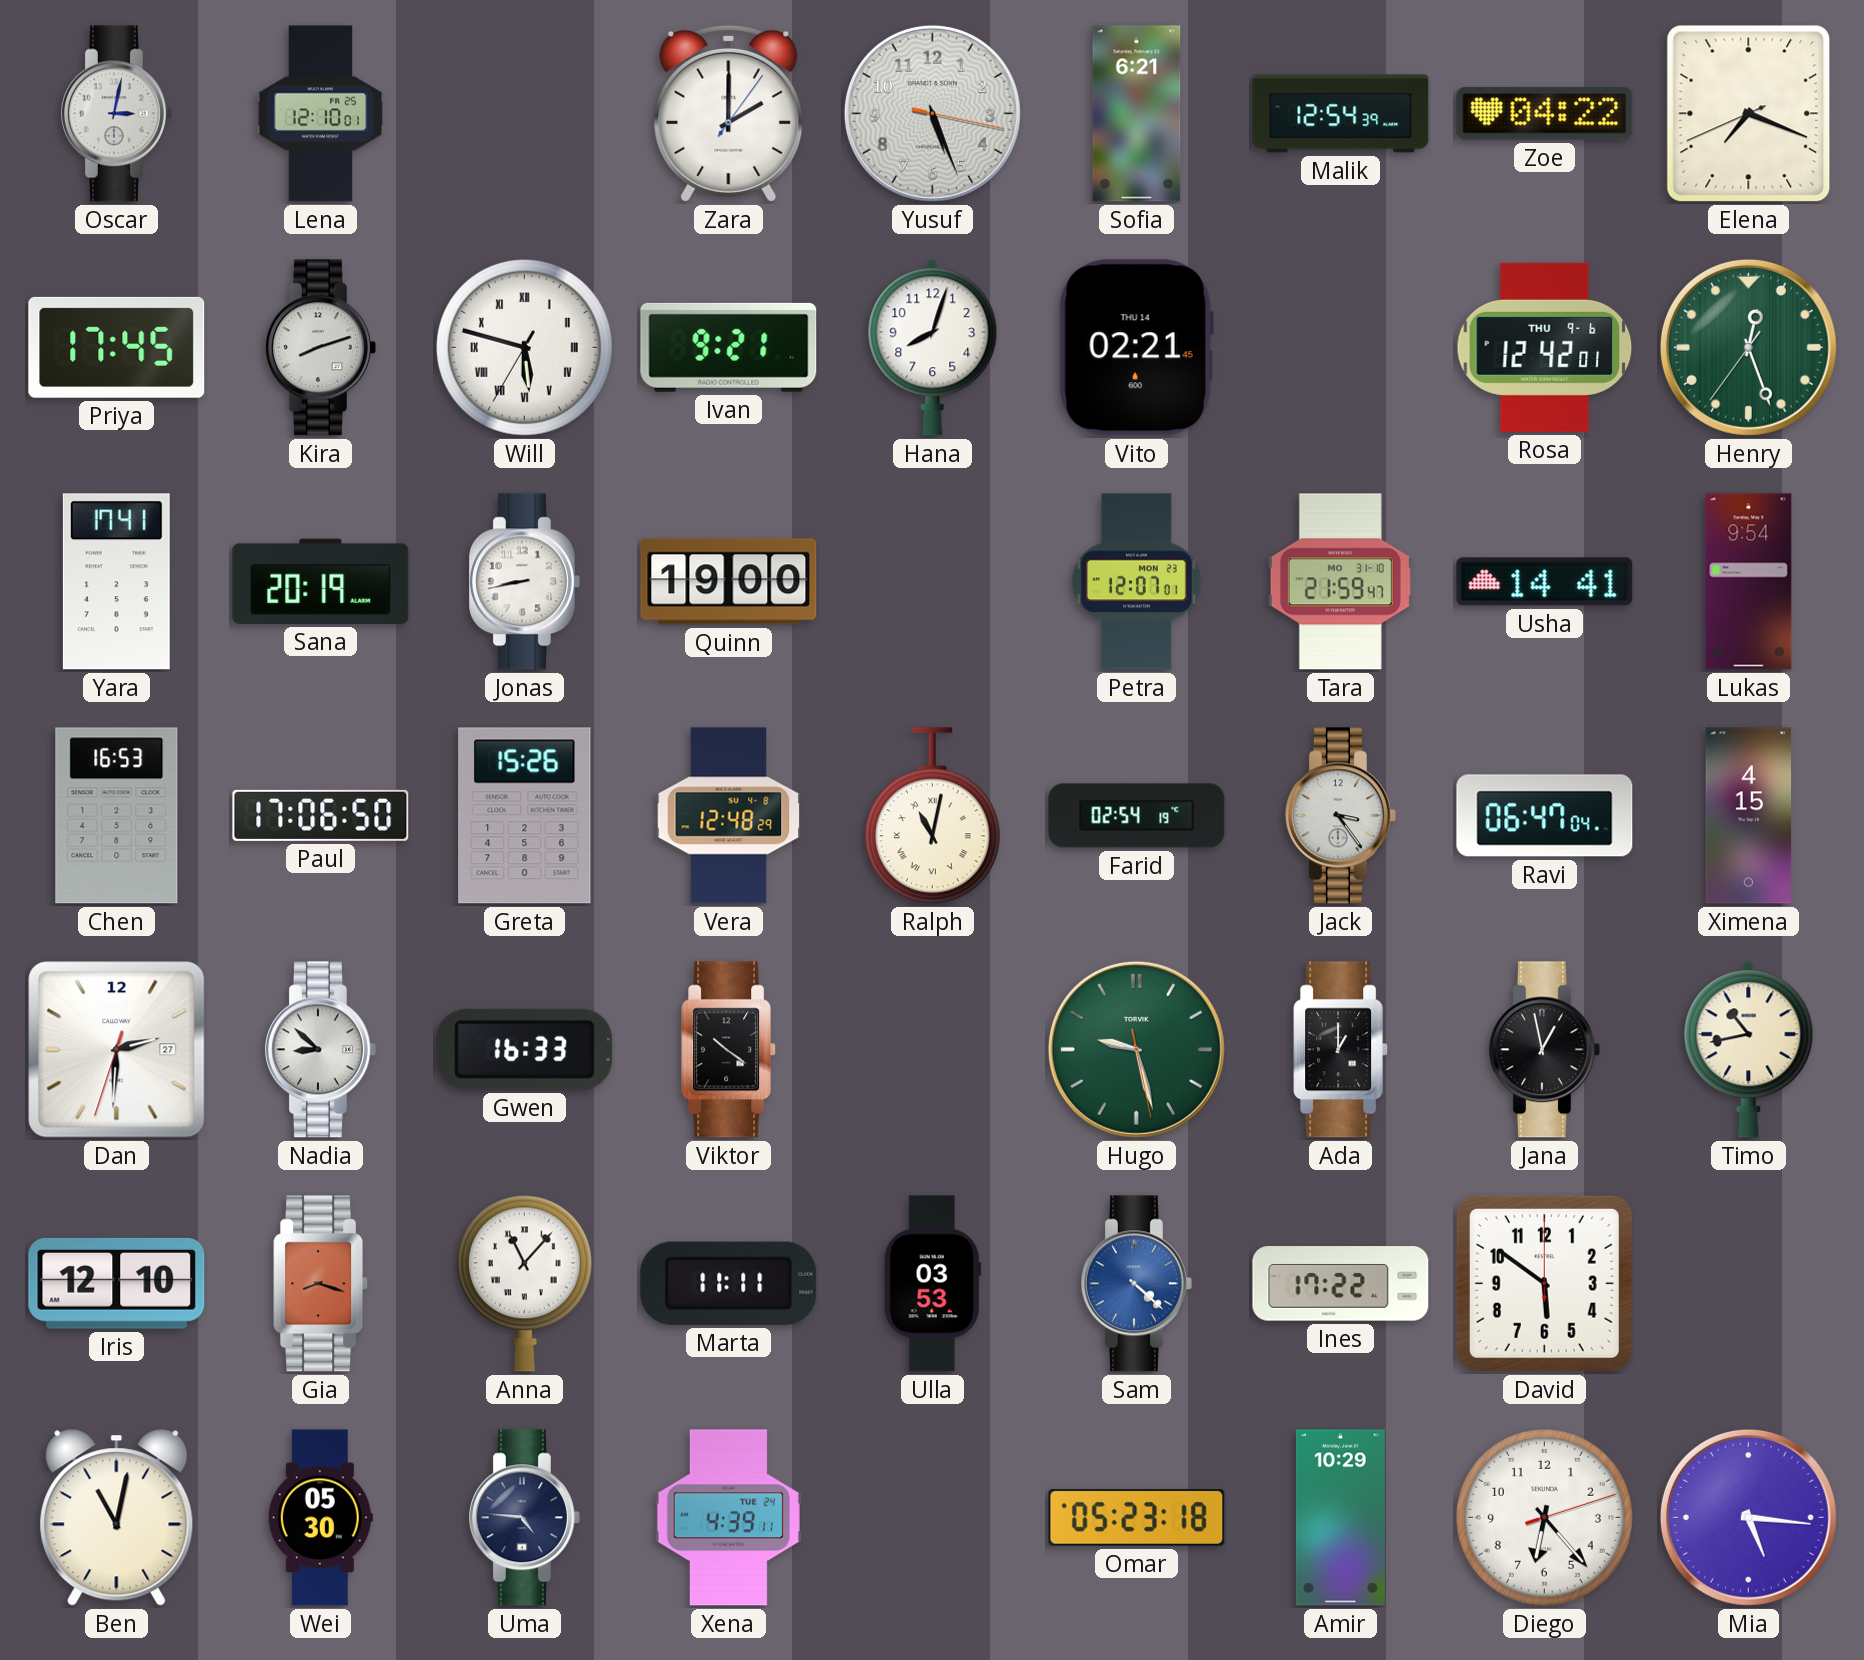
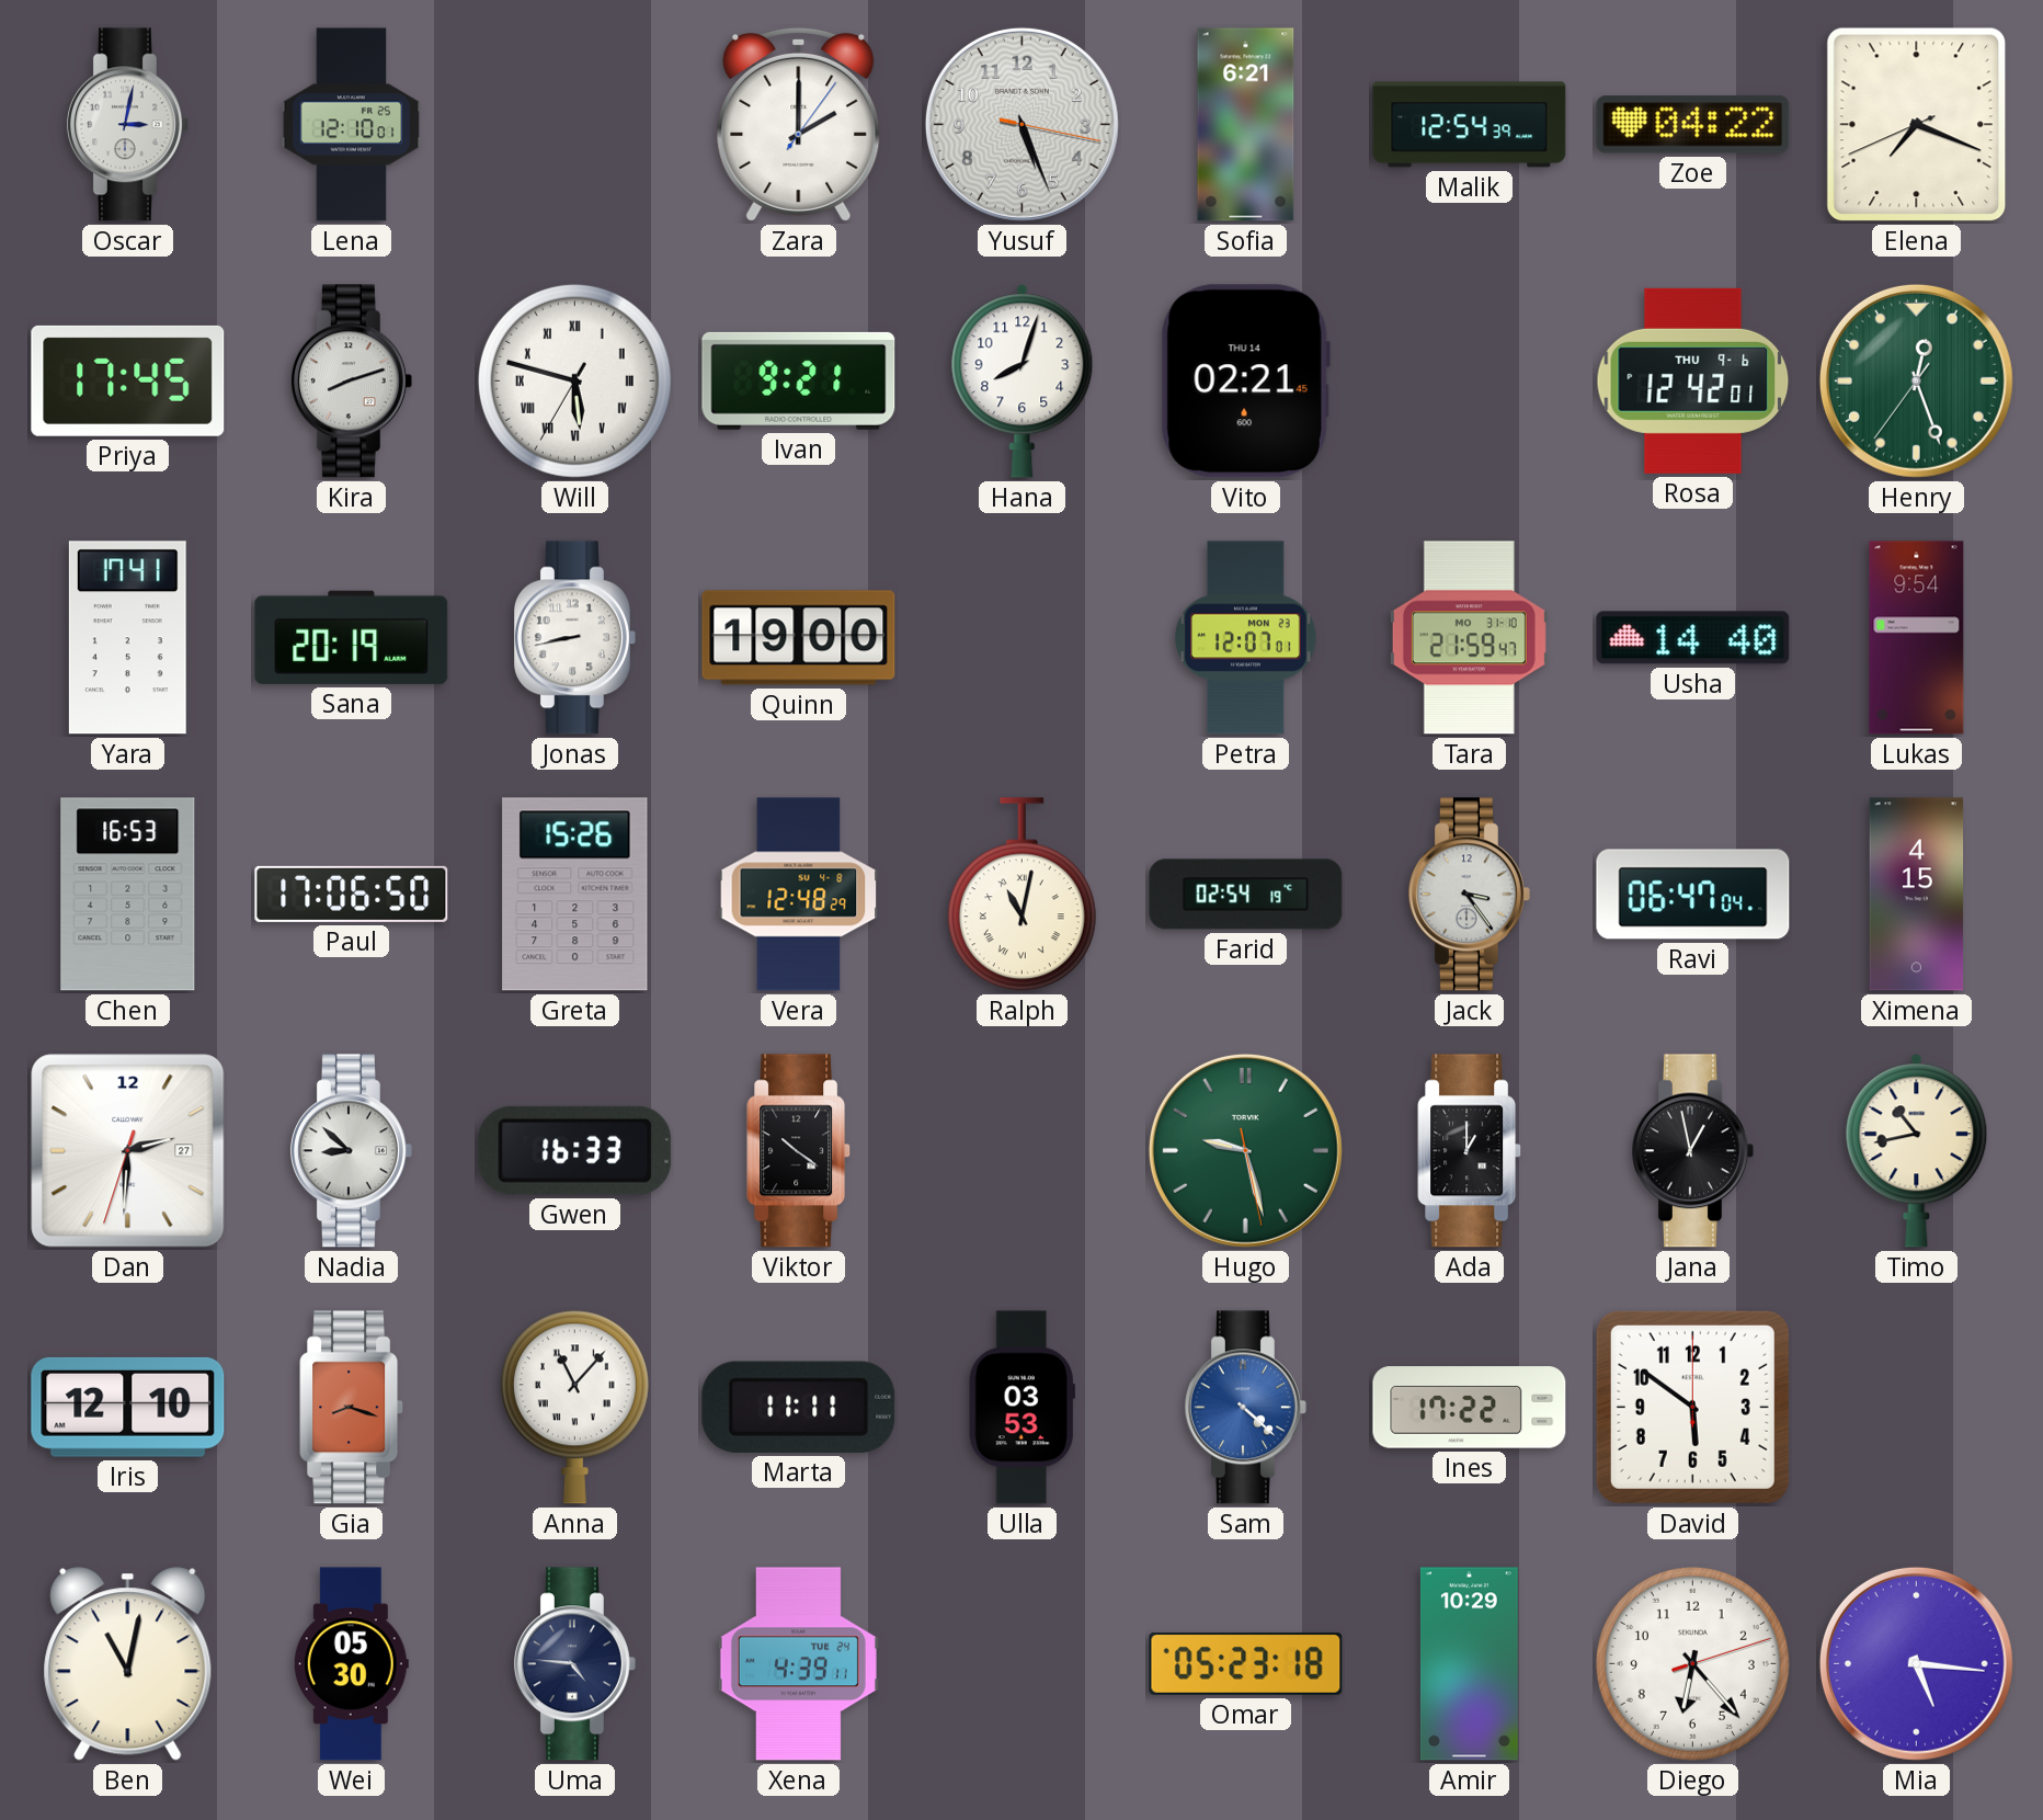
Usha: 14:41 -> 14:40 (1693, 638)
